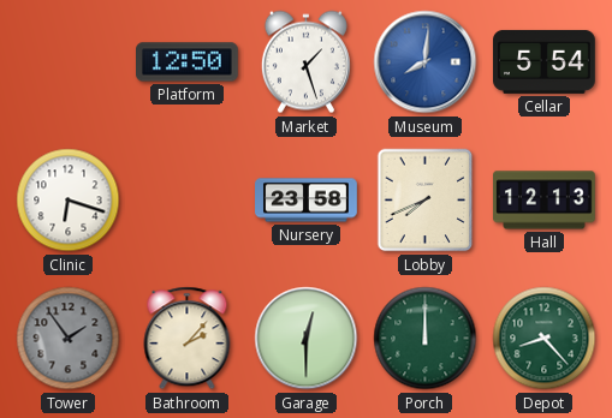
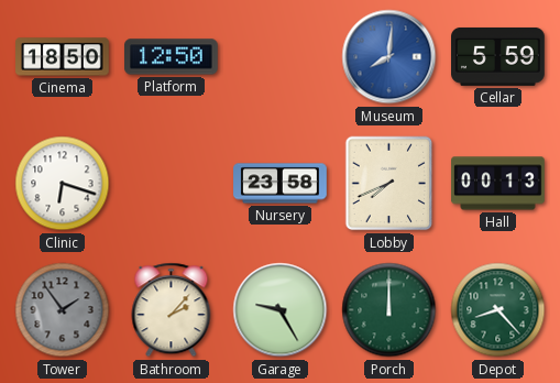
Cinema: none -> 18:50 (63, 57)
Market: 1:27 -> none (305, 62)
Cellar: 5:54 -> 5:59 (498, 56)
Hall: 12:13 -> 00:13 (498, 184)
Garage: 12:30 -> 9:25 (281, 310)
